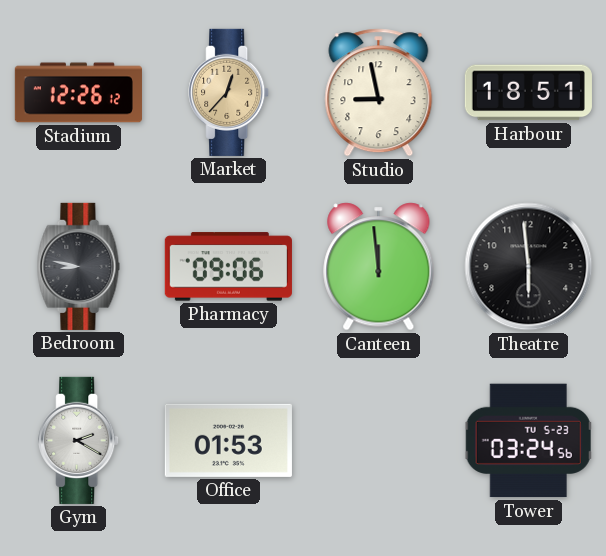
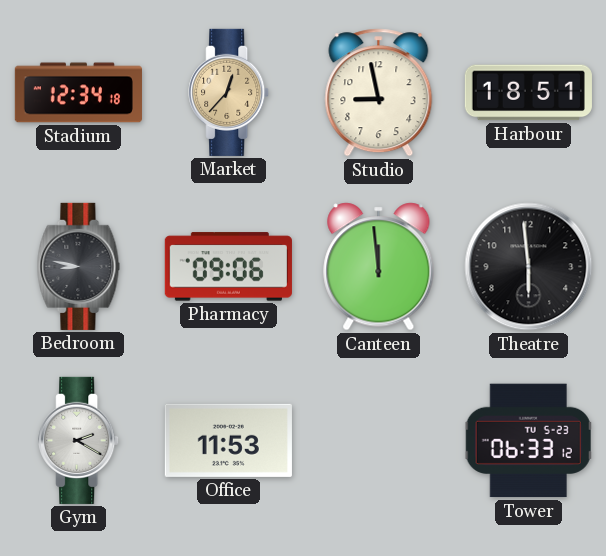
Stadium: 12:26 -> 12:34 (78, 93)
Office: 01:53 -> 11:53 (228, 440)
Tower: 03:24 -> 06:33 (529, 441)
